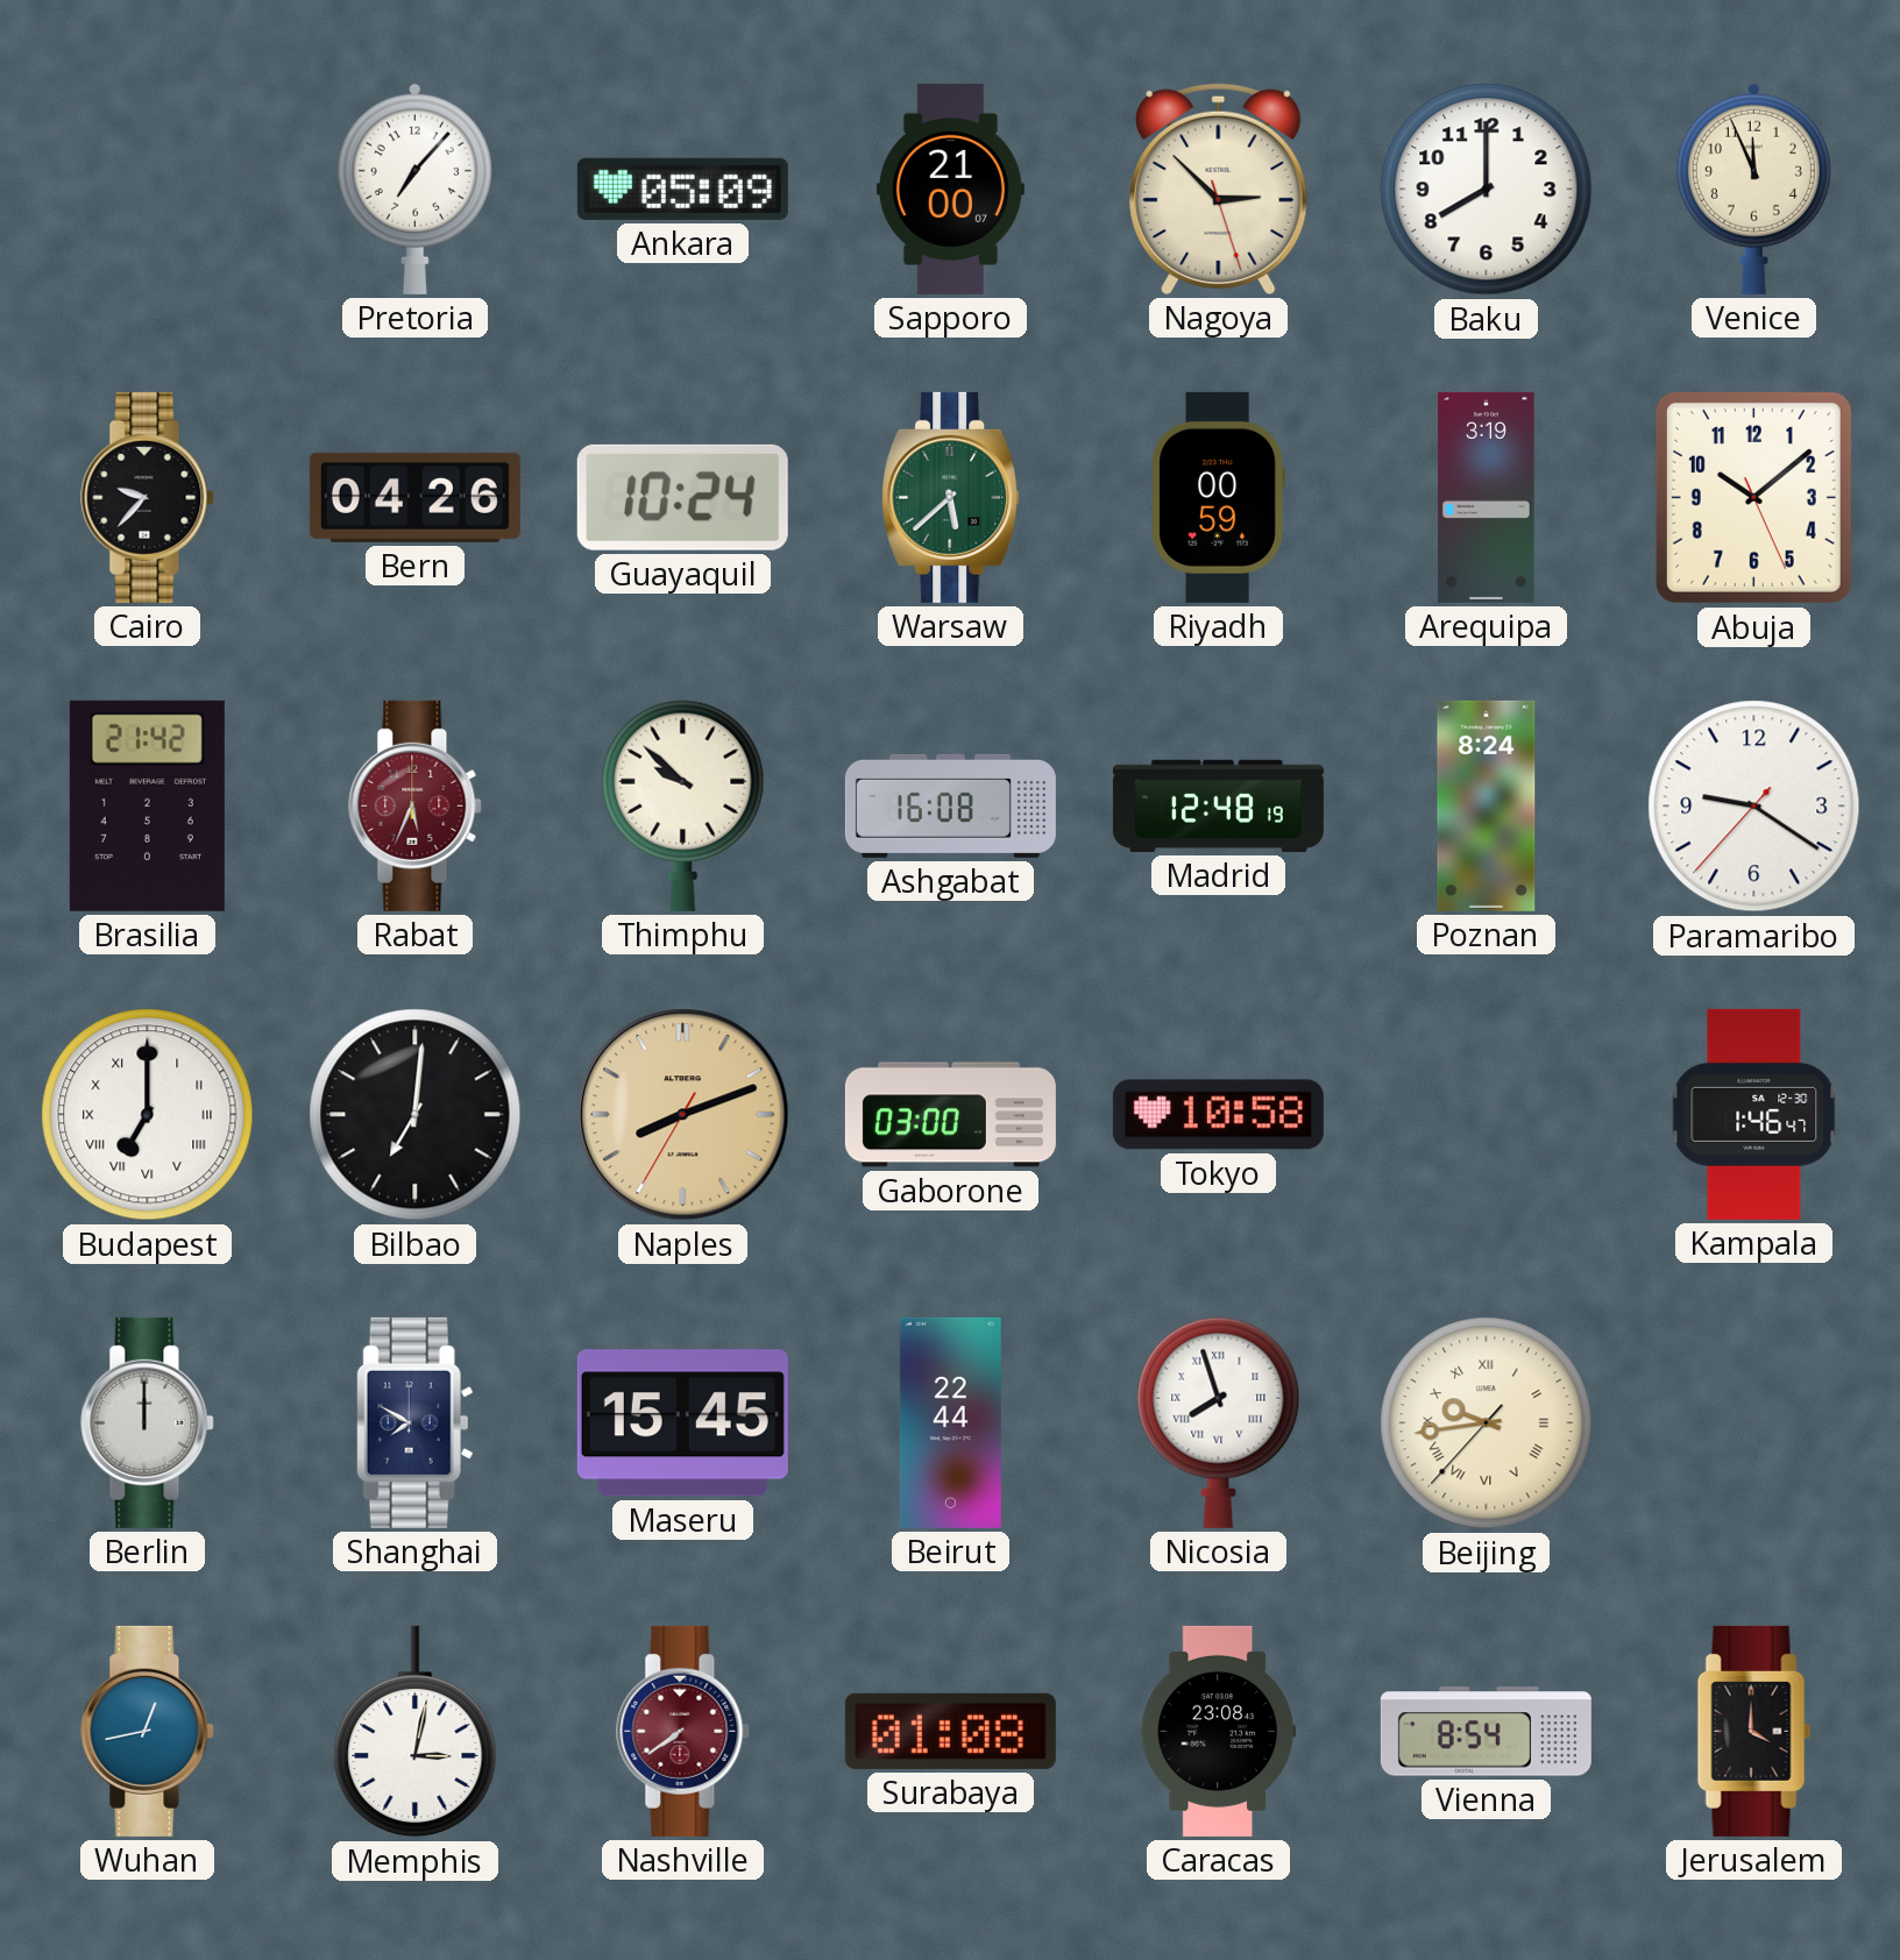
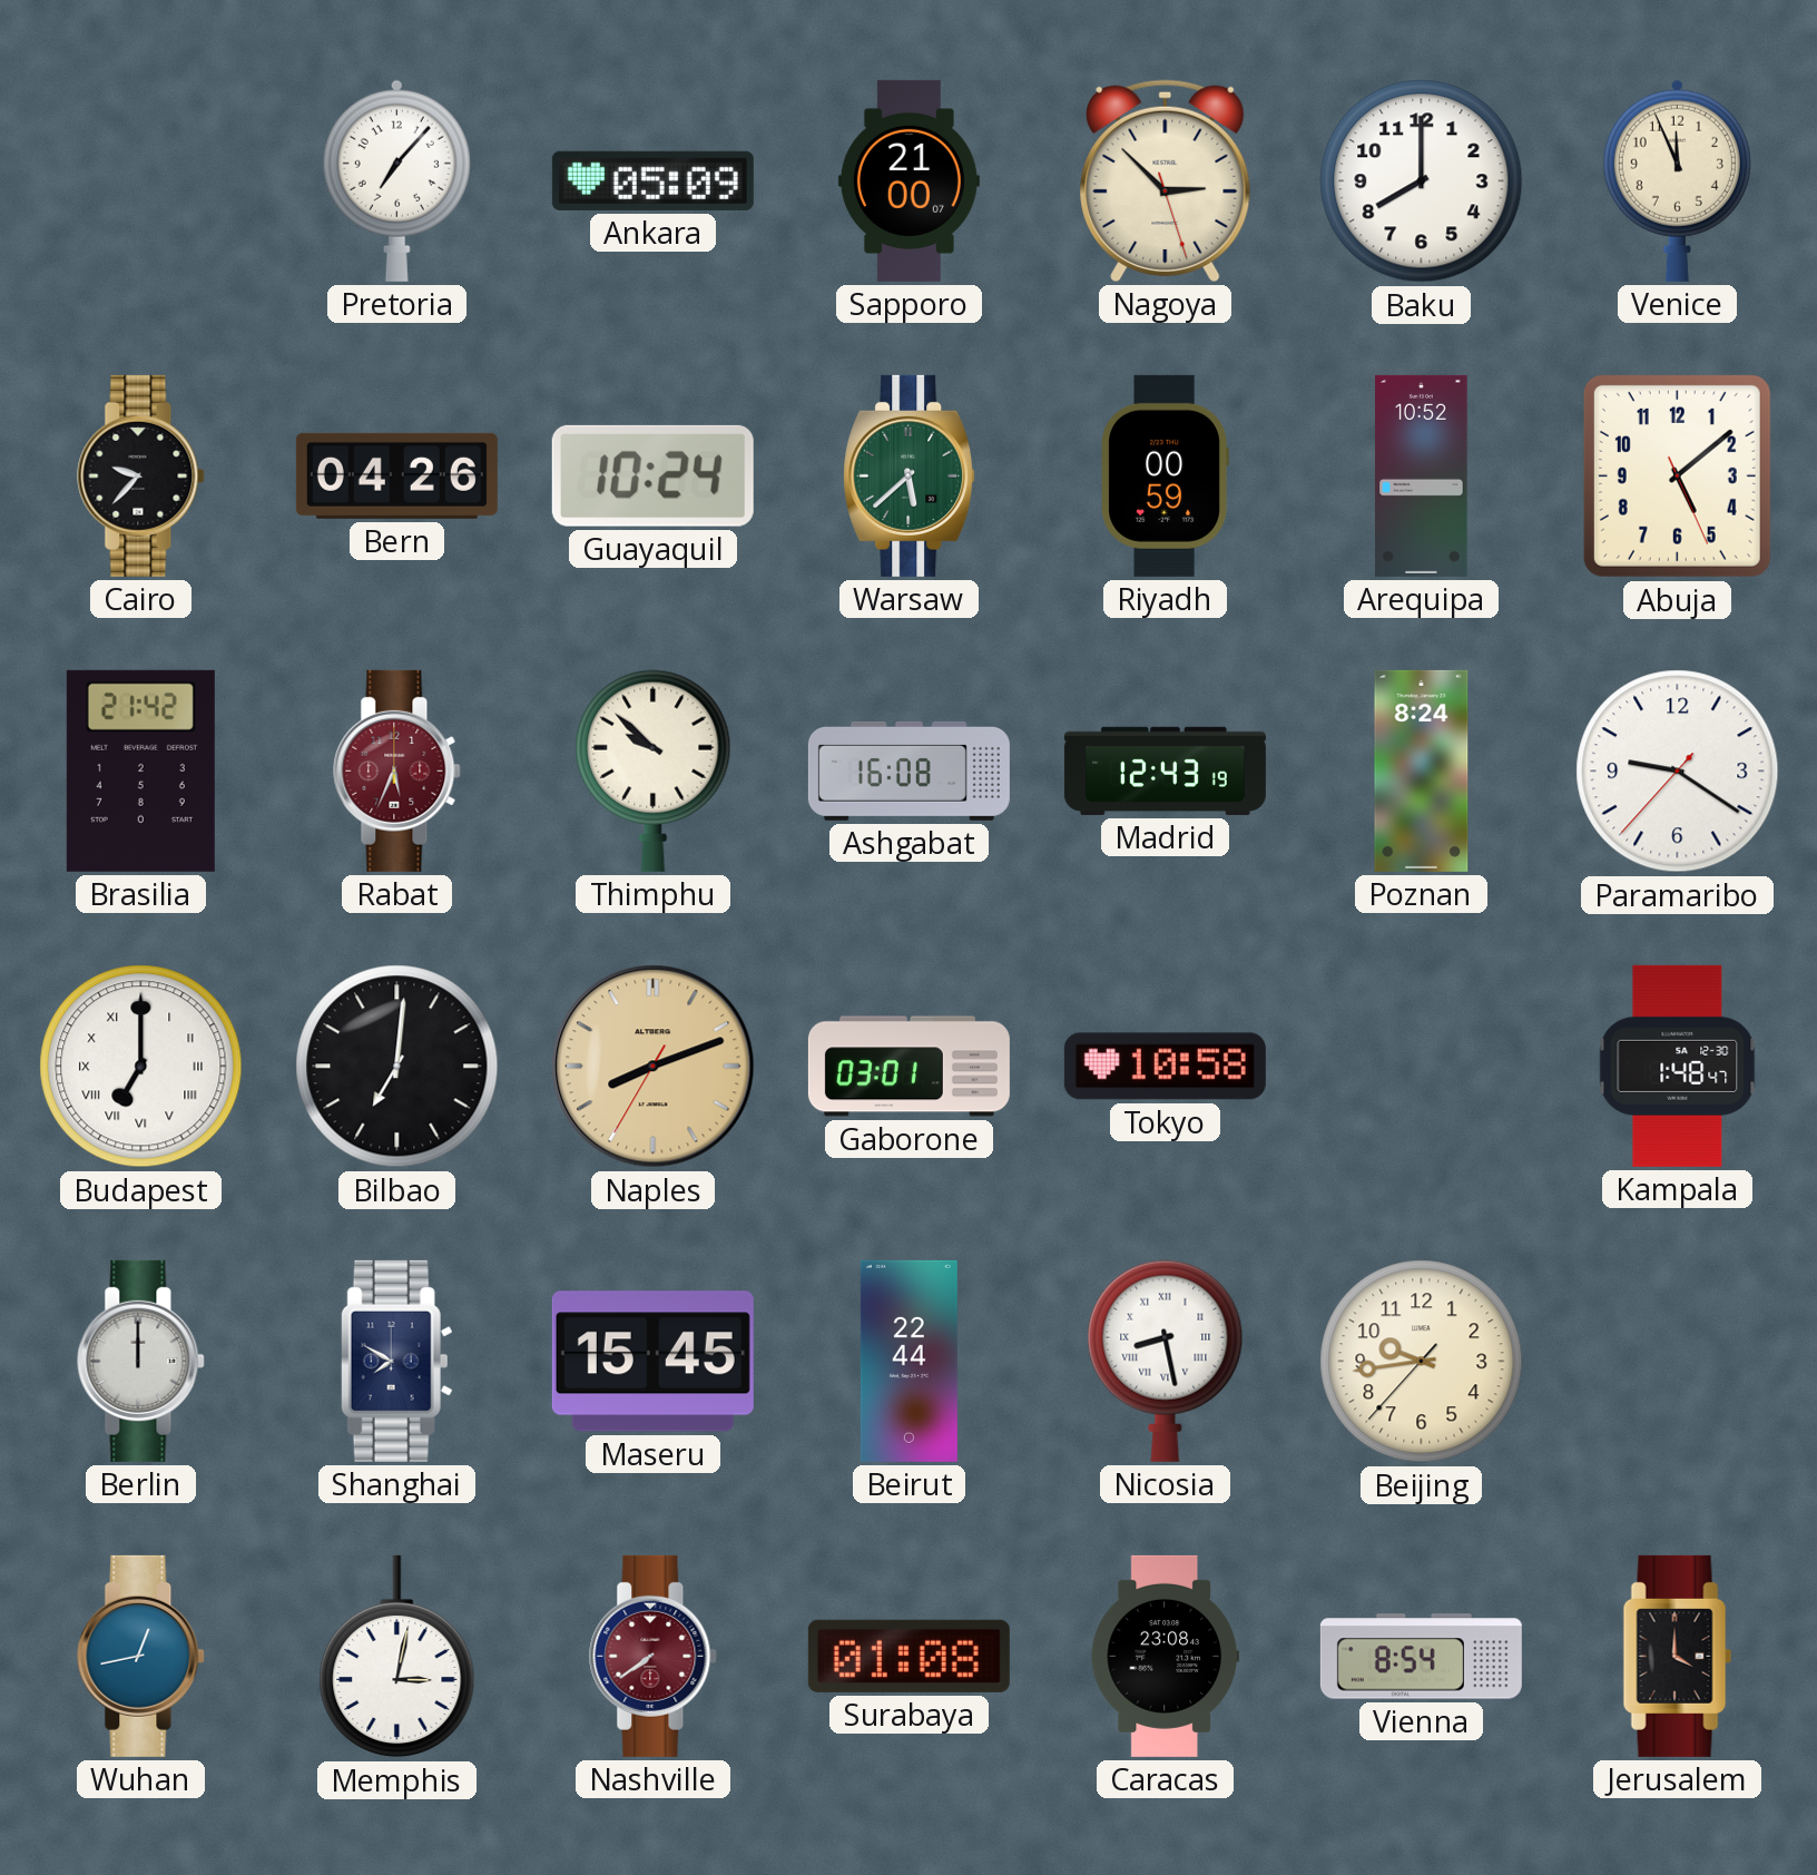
Arequipa: 3:19 -> 10:52 (1422, 475)
Abuja: 10:08 -> 5:08 (1677, 475)
Madrid: 12:48 -> 12:43 (1165, 770)
Gaborone: 03:00 -> 03:01 (908, 1067)
Kampala: 1:46 -> 1:48 (1678, 1066)
Nicosia: 7:57 -> 8:28 (1166, 1361)
Beijing numerals: Roman -> Arabic (1422, 1362)
